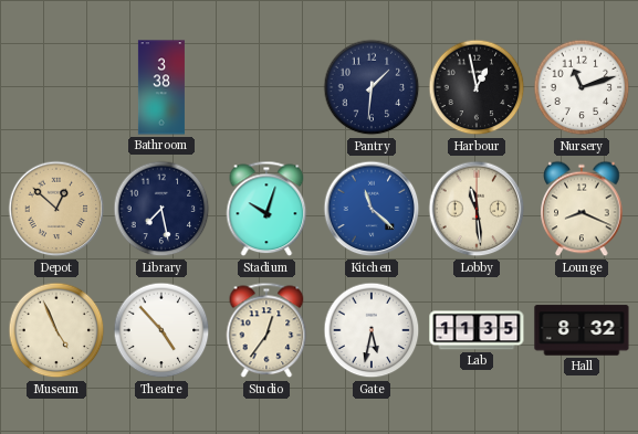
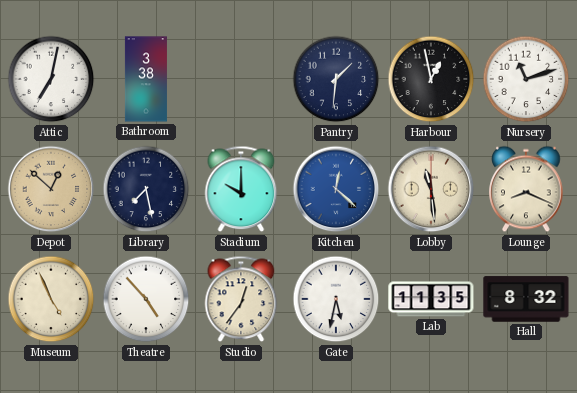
Attic: none -> 7:02 (51, 79)
Stadium: 10:03 -> 10:00 (241, 189)
Kitchen: 11:22 -> 12:22 (336, 189)
